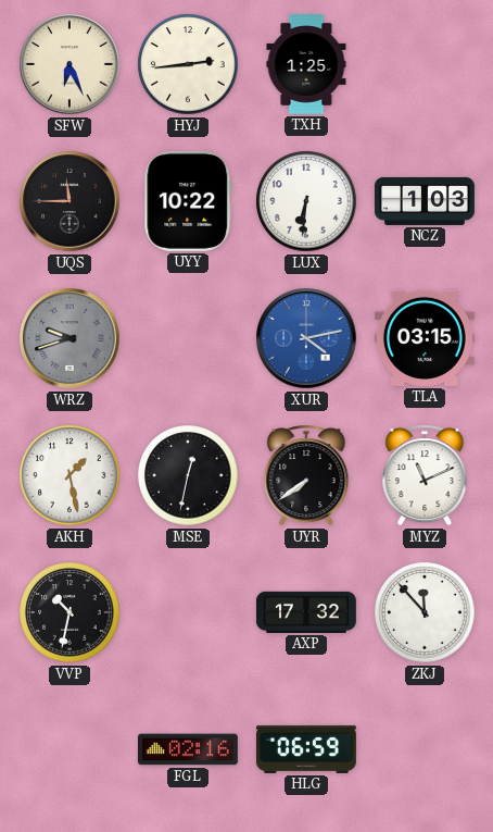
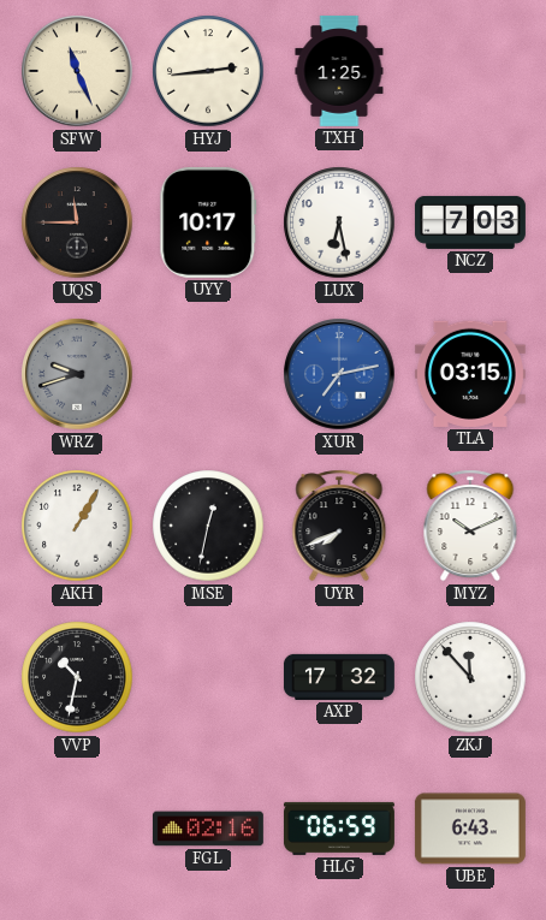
SFW: 6:26 -> 11:26 (77, 71)
UYY: 10:22 -> 10:17 (208, 222)
LUX: 6:31 -> 6:28 (339, 222)
NCZ: 1:03 -> 7:03 (470, 222)
XUR: 4:13 -> 7:13 (339, 374)
AKH: 1:28 -> 1:05 (77, 526)
UYR: 7:39 -> 7:41 (339, 526)
MYZ: 11:11 -> 10:11 (470, 526)
UBE: none -> 6:43 (470, 829)
